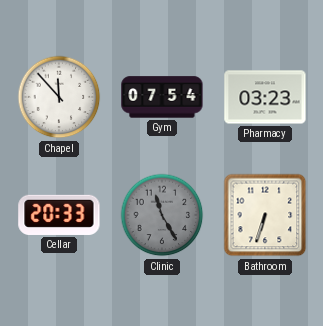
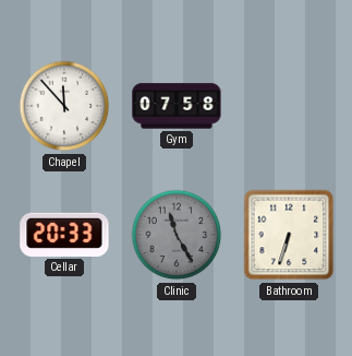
Gym: 07:54 -> 07:58 (177, 106)
Pharmacy: 03:23 -> none (265, 97)
